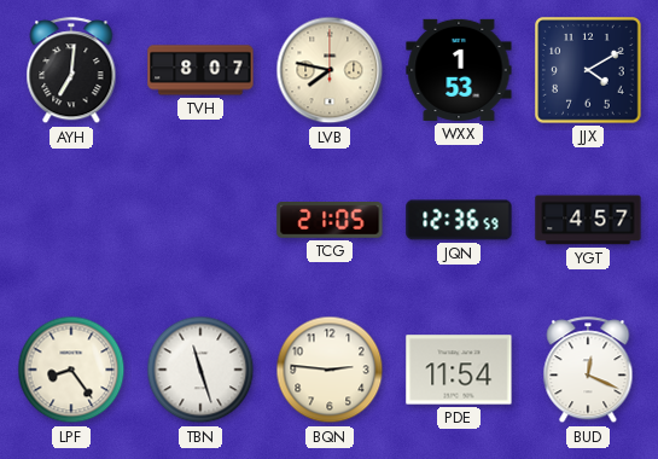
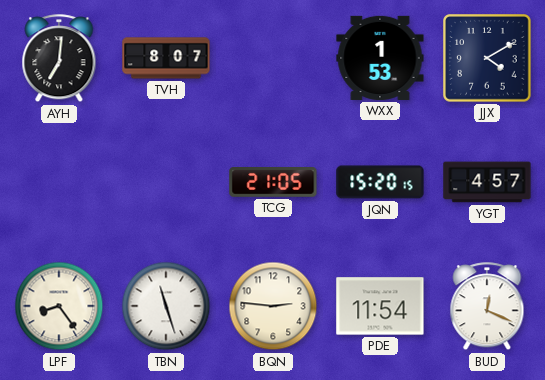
LVB: 7:47 -> none (330, 70)
JQN: 12:36 -> 15:20 (380, 182)
